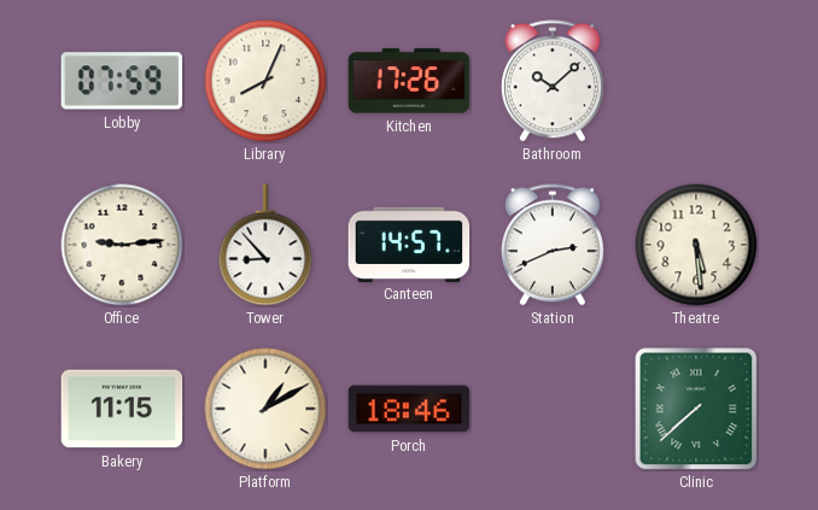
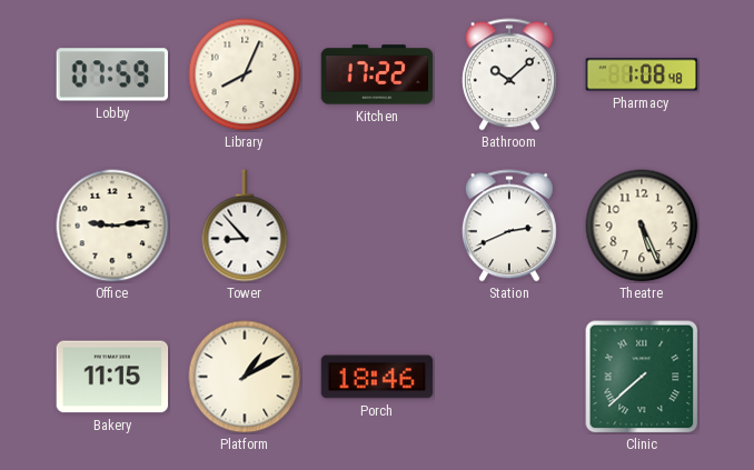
Kitchen: 17:26 -> 17:22 (377, 74)
Pharmacy: none -> 1:08 (642, 74)
Canteen: 14:57 -> none (409, 244)
Theatre: 5:29 -> 5:26 (642, 226)
